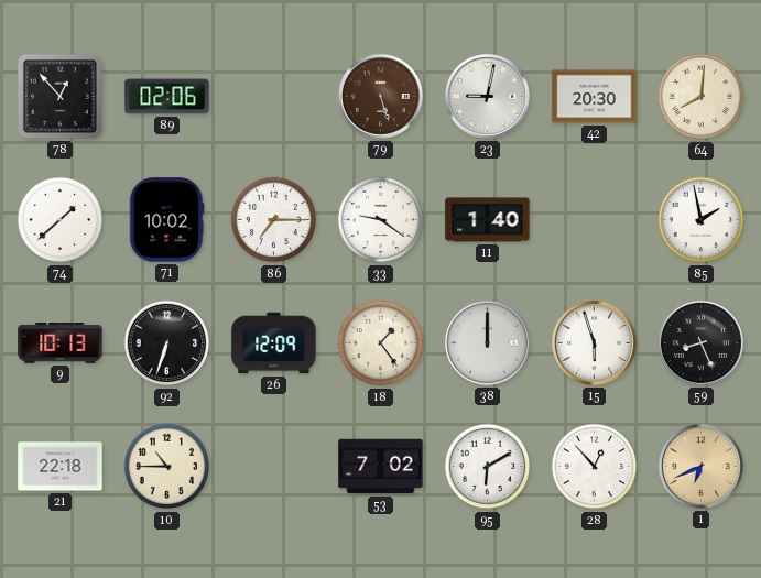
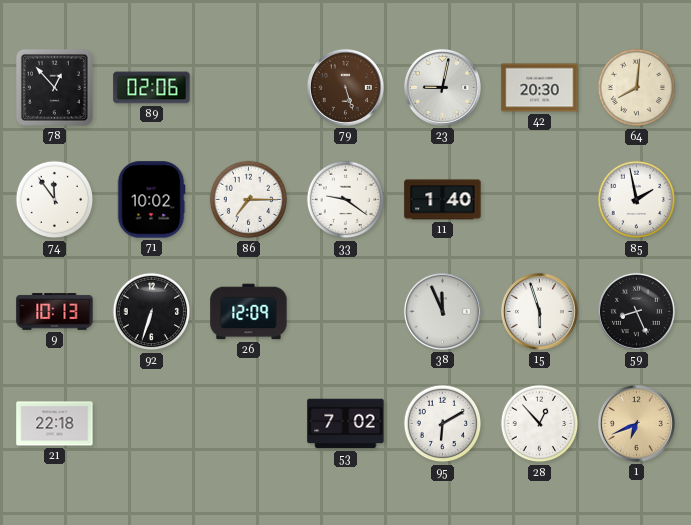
74: 1:38 -> 11:54 (55, 200)
18: 1:24 -> none (381, 343)
38: 12:00 -> 11:56 (442, 311)
10: 10:45 -> none (167, 467)
